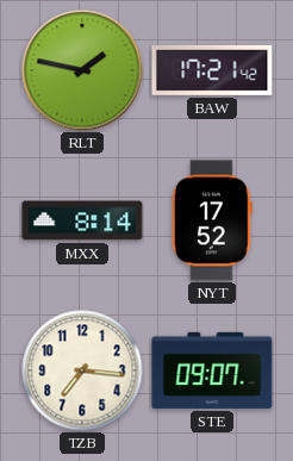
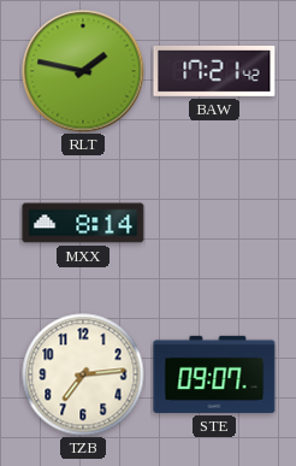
NYT: 17:52 -> none (212, 220)
TZB: 7:16 -> 7:14 (83, 374)
